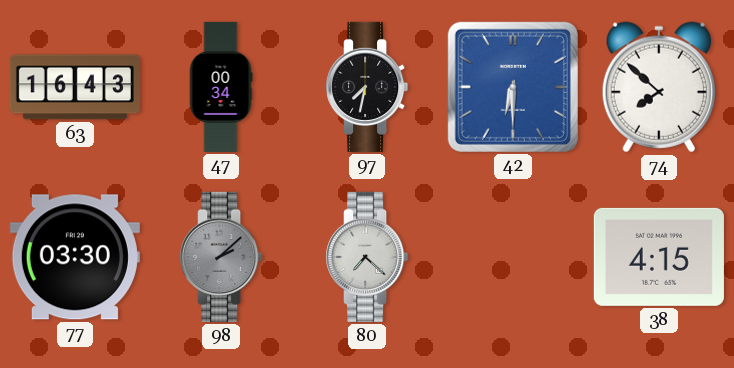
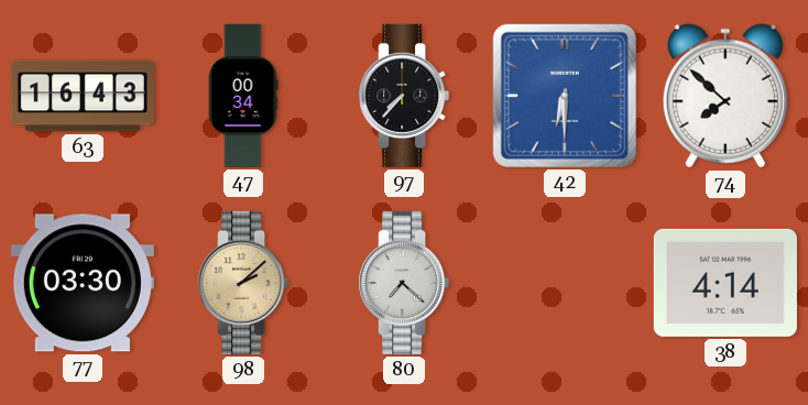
97: 7:32 -> 7:37 (404, 96)
98 dial: grey -> champagne (243, 283)
38: 4:15 -> 4:14 (725, 283)
